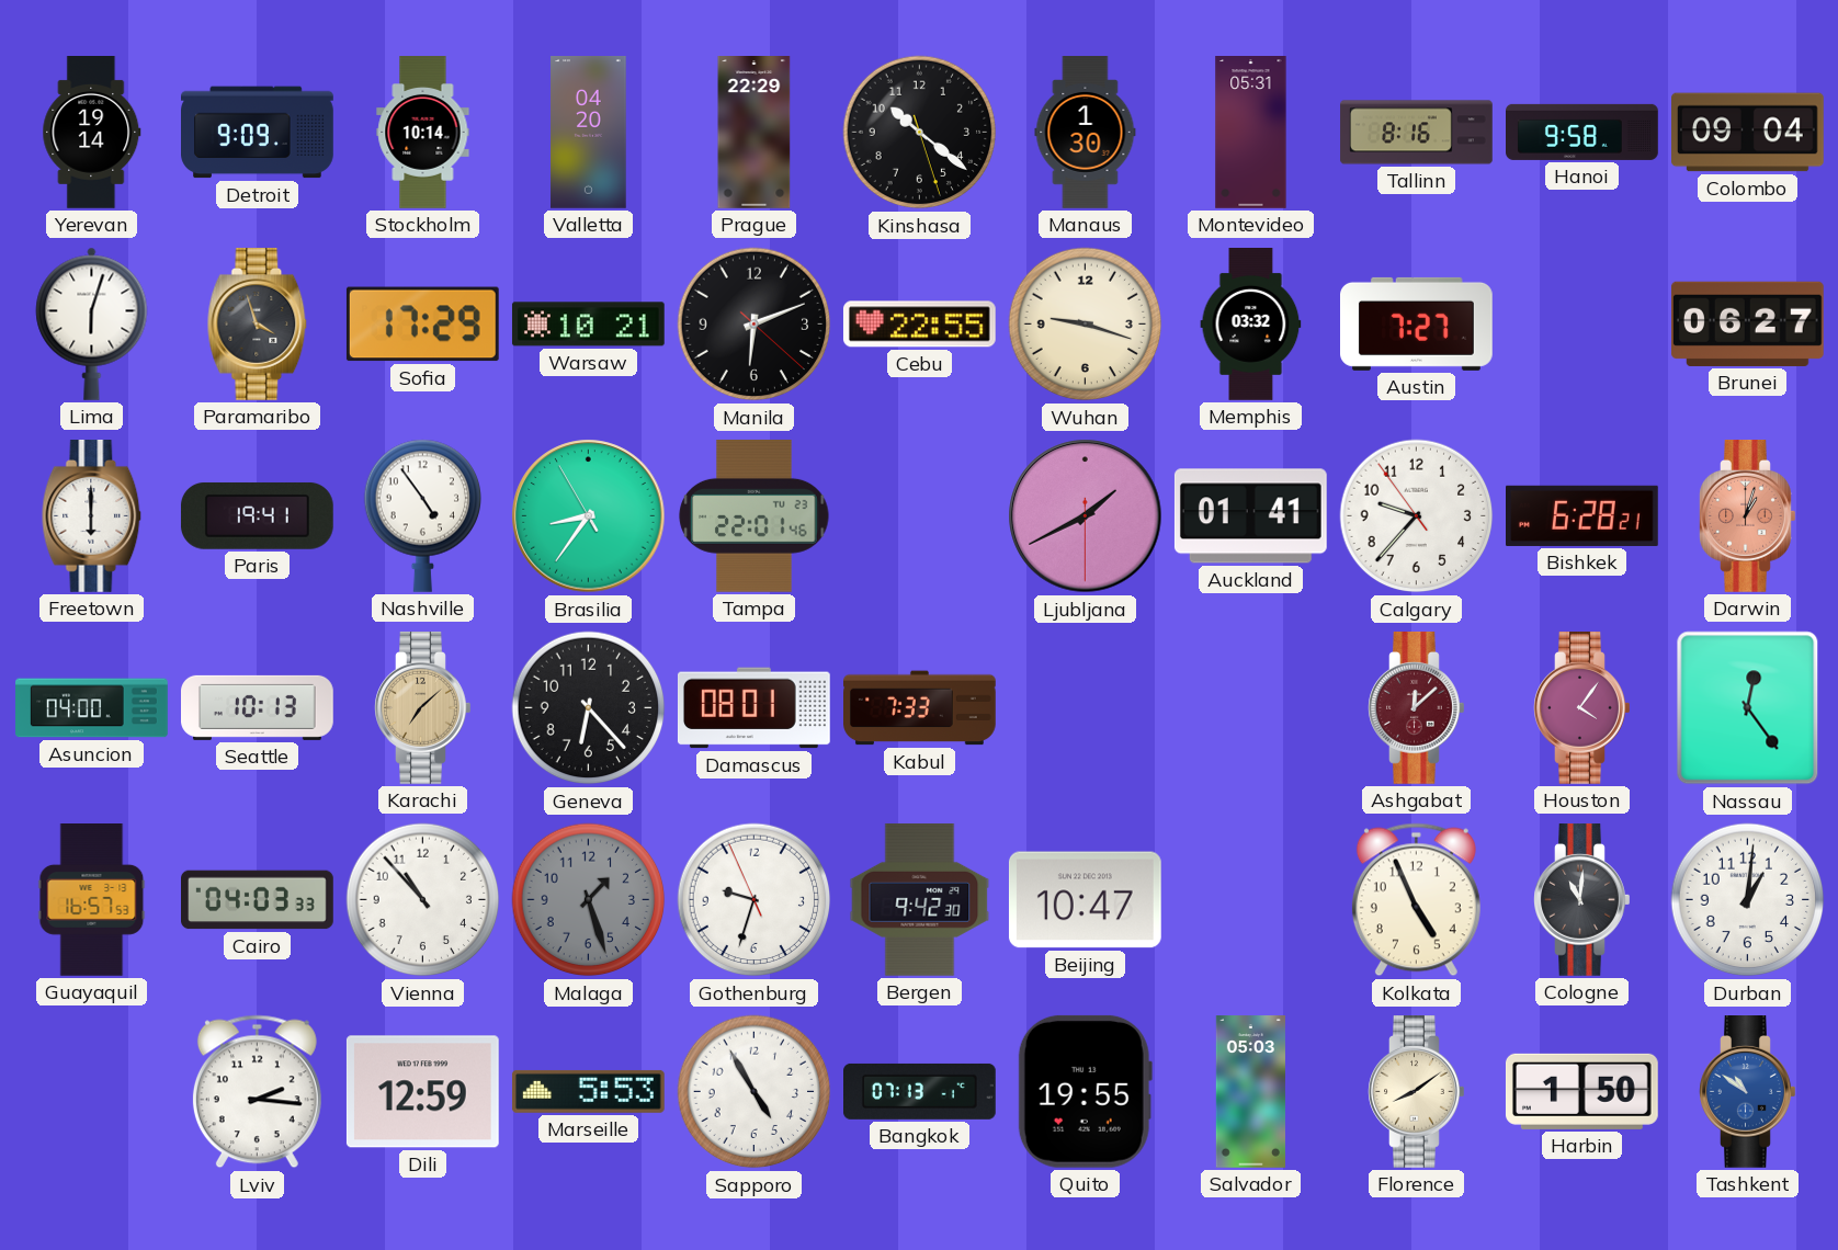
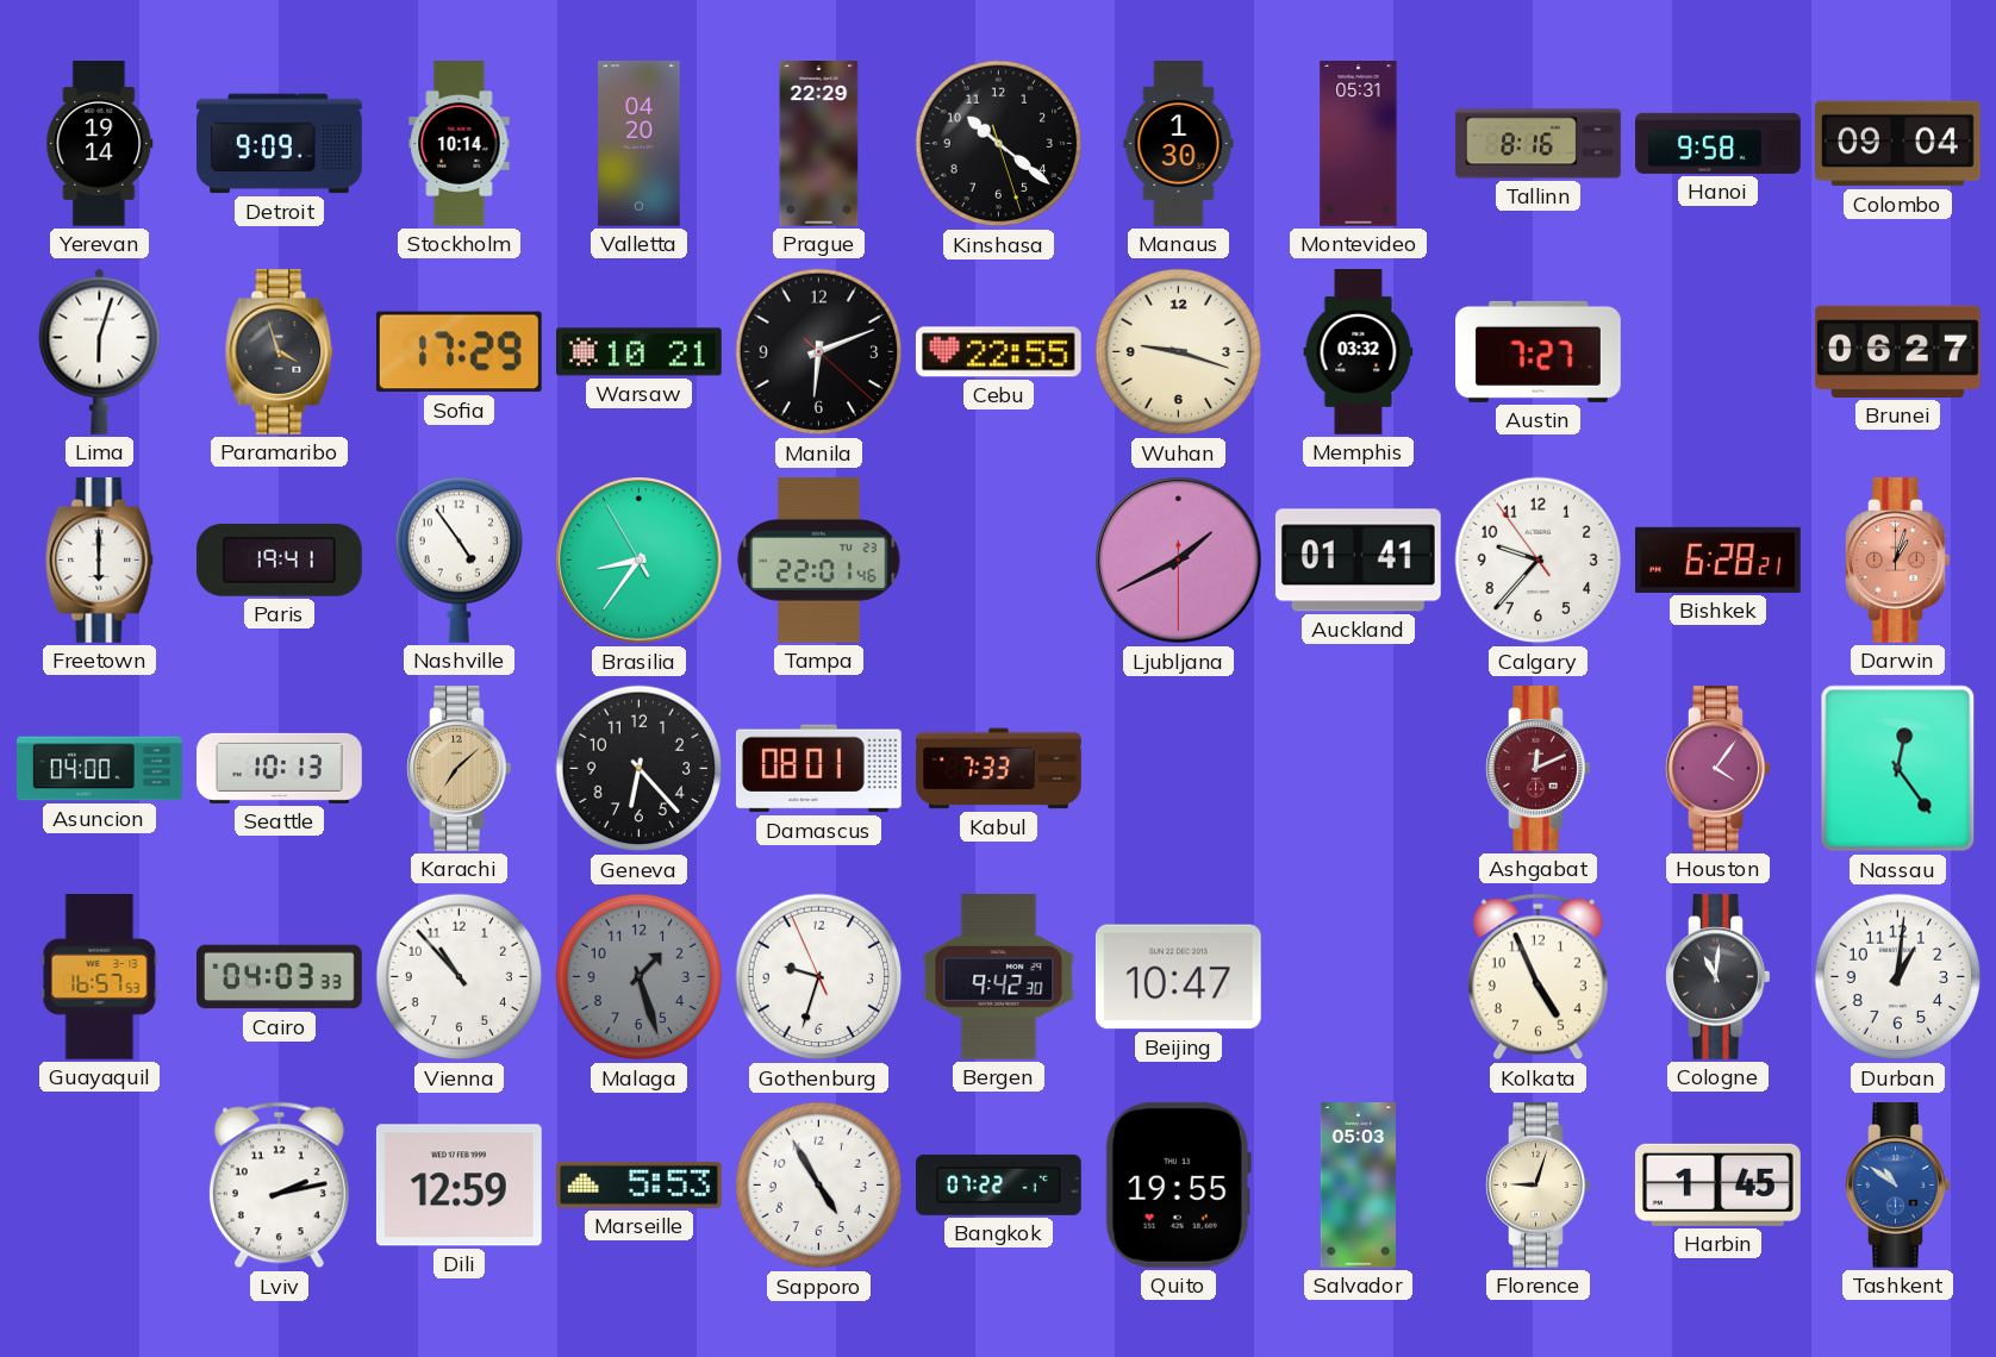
Ashgabat: 12:08 -> 12:11 (1539, 769)
Lviv: 2:16 -> 2:13 (279, 1186)
Bangkok: 07:13 -> 07:22 (999, 1184)
Florence: 8:09 -> 9:03 (1539, 1186)
Harbin: 1:50 -> 1:45 (1717, 1184)
